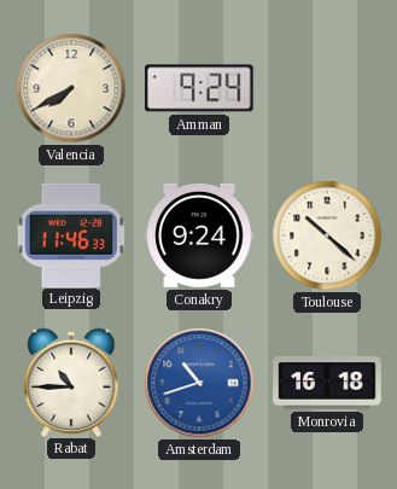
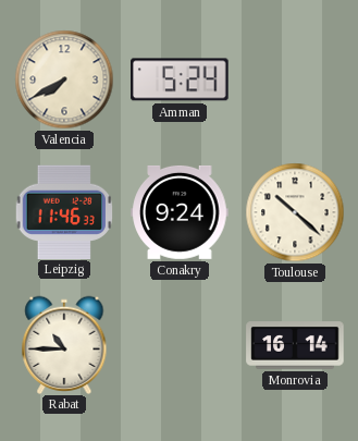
Amman: 9:24 -> 5:24 (180, 79)
Amsterdam: 10:42 -> none (199, 383)
Monrovia: 16:18 -> 16:14 (295, 345)
